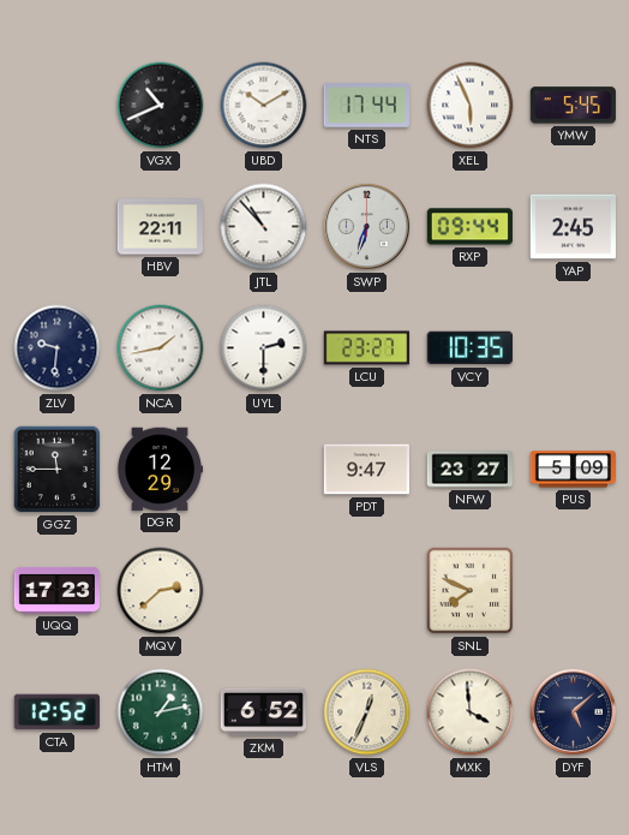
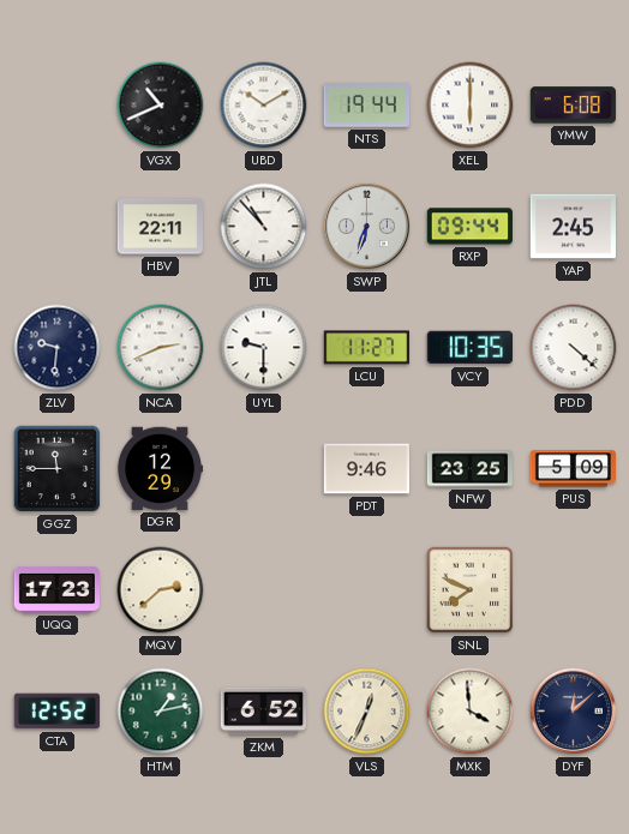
NTS: 17:44 -> 19:44 (366, 106)
XEL: 5:56 -> 6:00 (471, 106)
YMW: 5:45 -> 6:08 (573, 106)
NCA: 1:43 -> 2:41 (161, 348)
UYL: 2:30 -> 9:30 (264, 348)
LCU: 23:27 -> 11:27 (366, 348)
PDD: none -> 4:22 (574, 348)
PDT: 9:47 -> 9:46 (366, 469)
NFW: 23:27 -> 23:25 (471, 469)
DYF: 5:08 -> 12:08 (574, 712)
